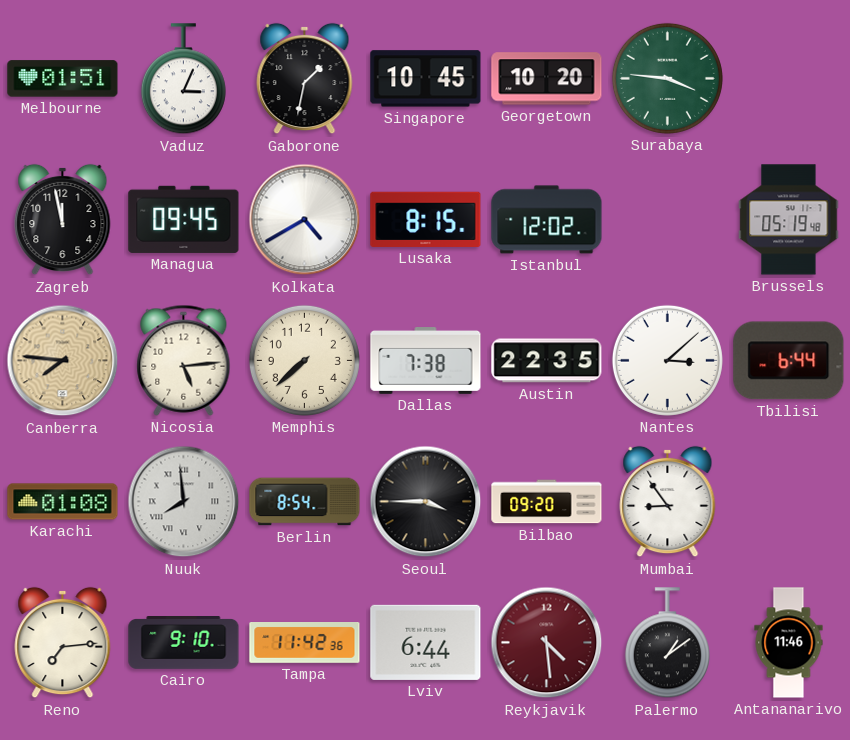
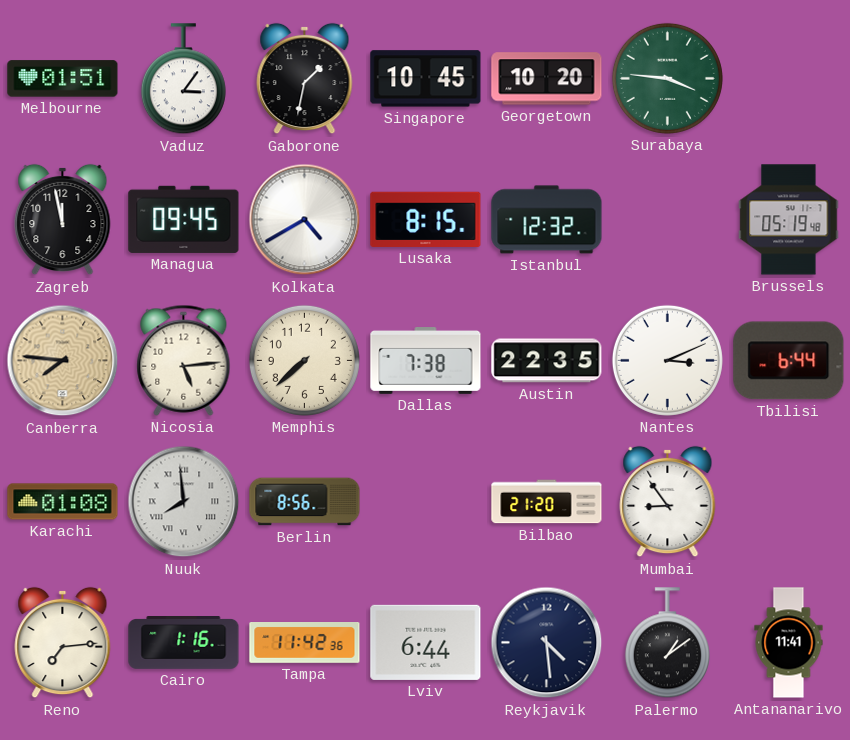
Vaduz: 3:04 -> 3:06 (183, 79)
Istanbul: 12:02 -> 12:32 (547, 220)
Nantes: 3:08 -> 3:11 (667, 360)
Berlin: 8:54 -> 8:56 (305, 502)
Seoul: 3:45 -> none (426, 502)
Bilbao: 09:20 -> 21:20 (547, 502)
Cairo: 9:10 -> 1:16 (184, 643)
Reykjavik dial: burgundy -> navy (547, 643)
Antananarivo: 11:46 -> 11:41 (789, 643)
